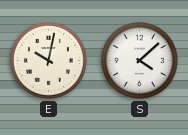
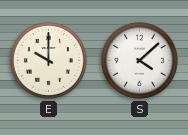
E: 10:02 -> 10:00 (48, 60)
